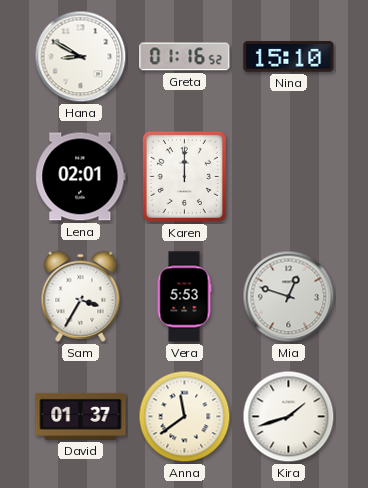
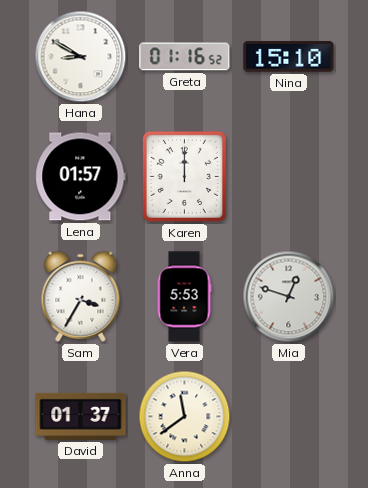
Lena: 02:01 -> 01:57 (81, 177)
Kira: 1:42 -> none (289, 417)
